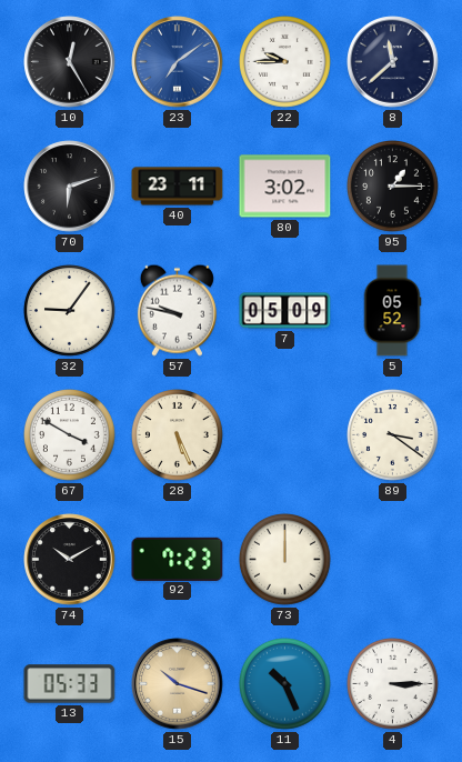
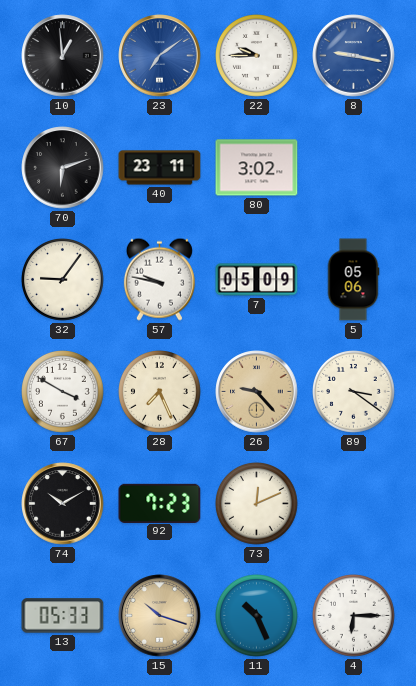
10: 12:25 -> 12:59 (63, 56)
8: 11:38 -> 9:17 (354, 56)
8 dial: navy -> blue (354, 56)
95: 1:15 -> none (393, 187)
5: 05:52 -> 05:06 (353, 280)
28: 5:26 -> 7:26 (160, 392)
26: none -> 9:23 (257, 392)
73: 12:00 -> 12:11 (257, 504)
4: 3:15 -> 6:15 (354, 616)
